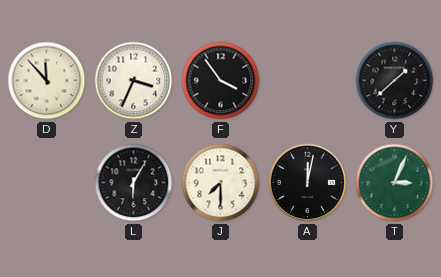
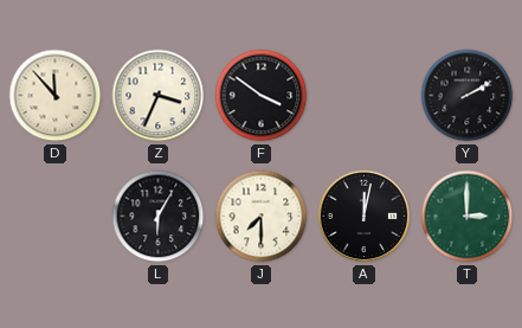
F: 3:54 -> 3:51 (262, 96)
Y: 1:38 -> 2:10 (468, 96)
T: 3:04 -> 3:00 (468, 217)
